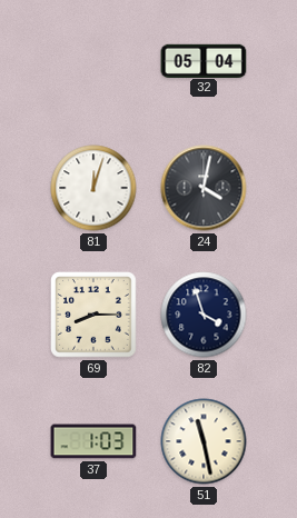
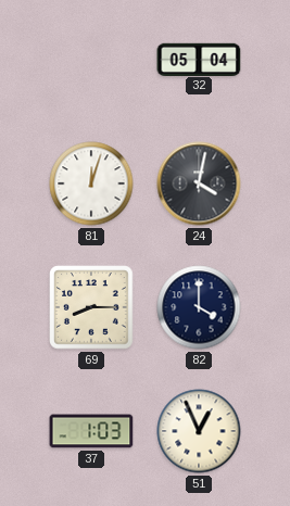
82: 3:57 -> 4:00 (199, 307)
51: 11:28 -> 12:56 (199, 431)
